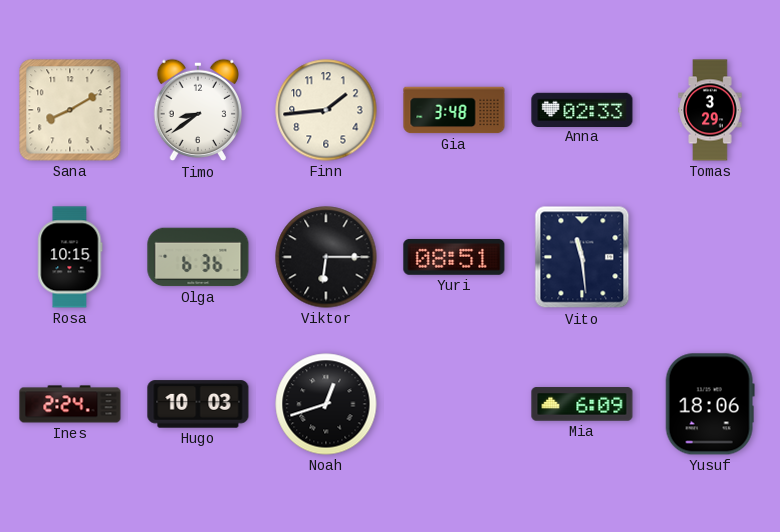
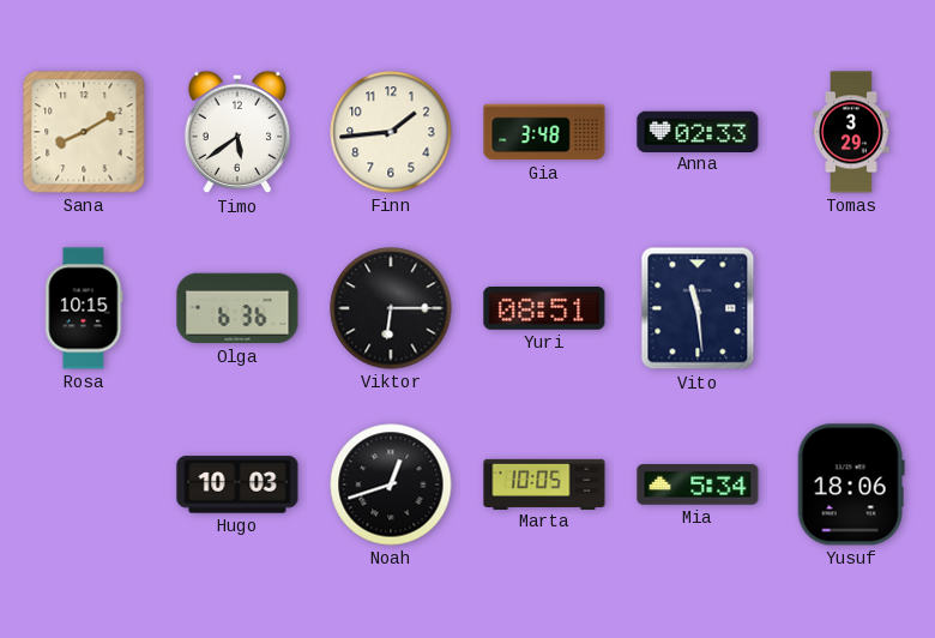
Timo: 8:39 -> 5:39 (236, 132)
Ines: 2:24 -> none (70, 404)
Marta: none -> 10:05 (544, 483)
Mia: 6:09 -> 5:34 (698, 484)
